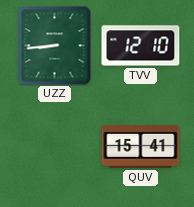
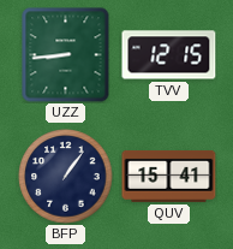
TVV: 12:10 -> 12:15 (169, 55)
BFP: none -> 1:06 (66, 177)
